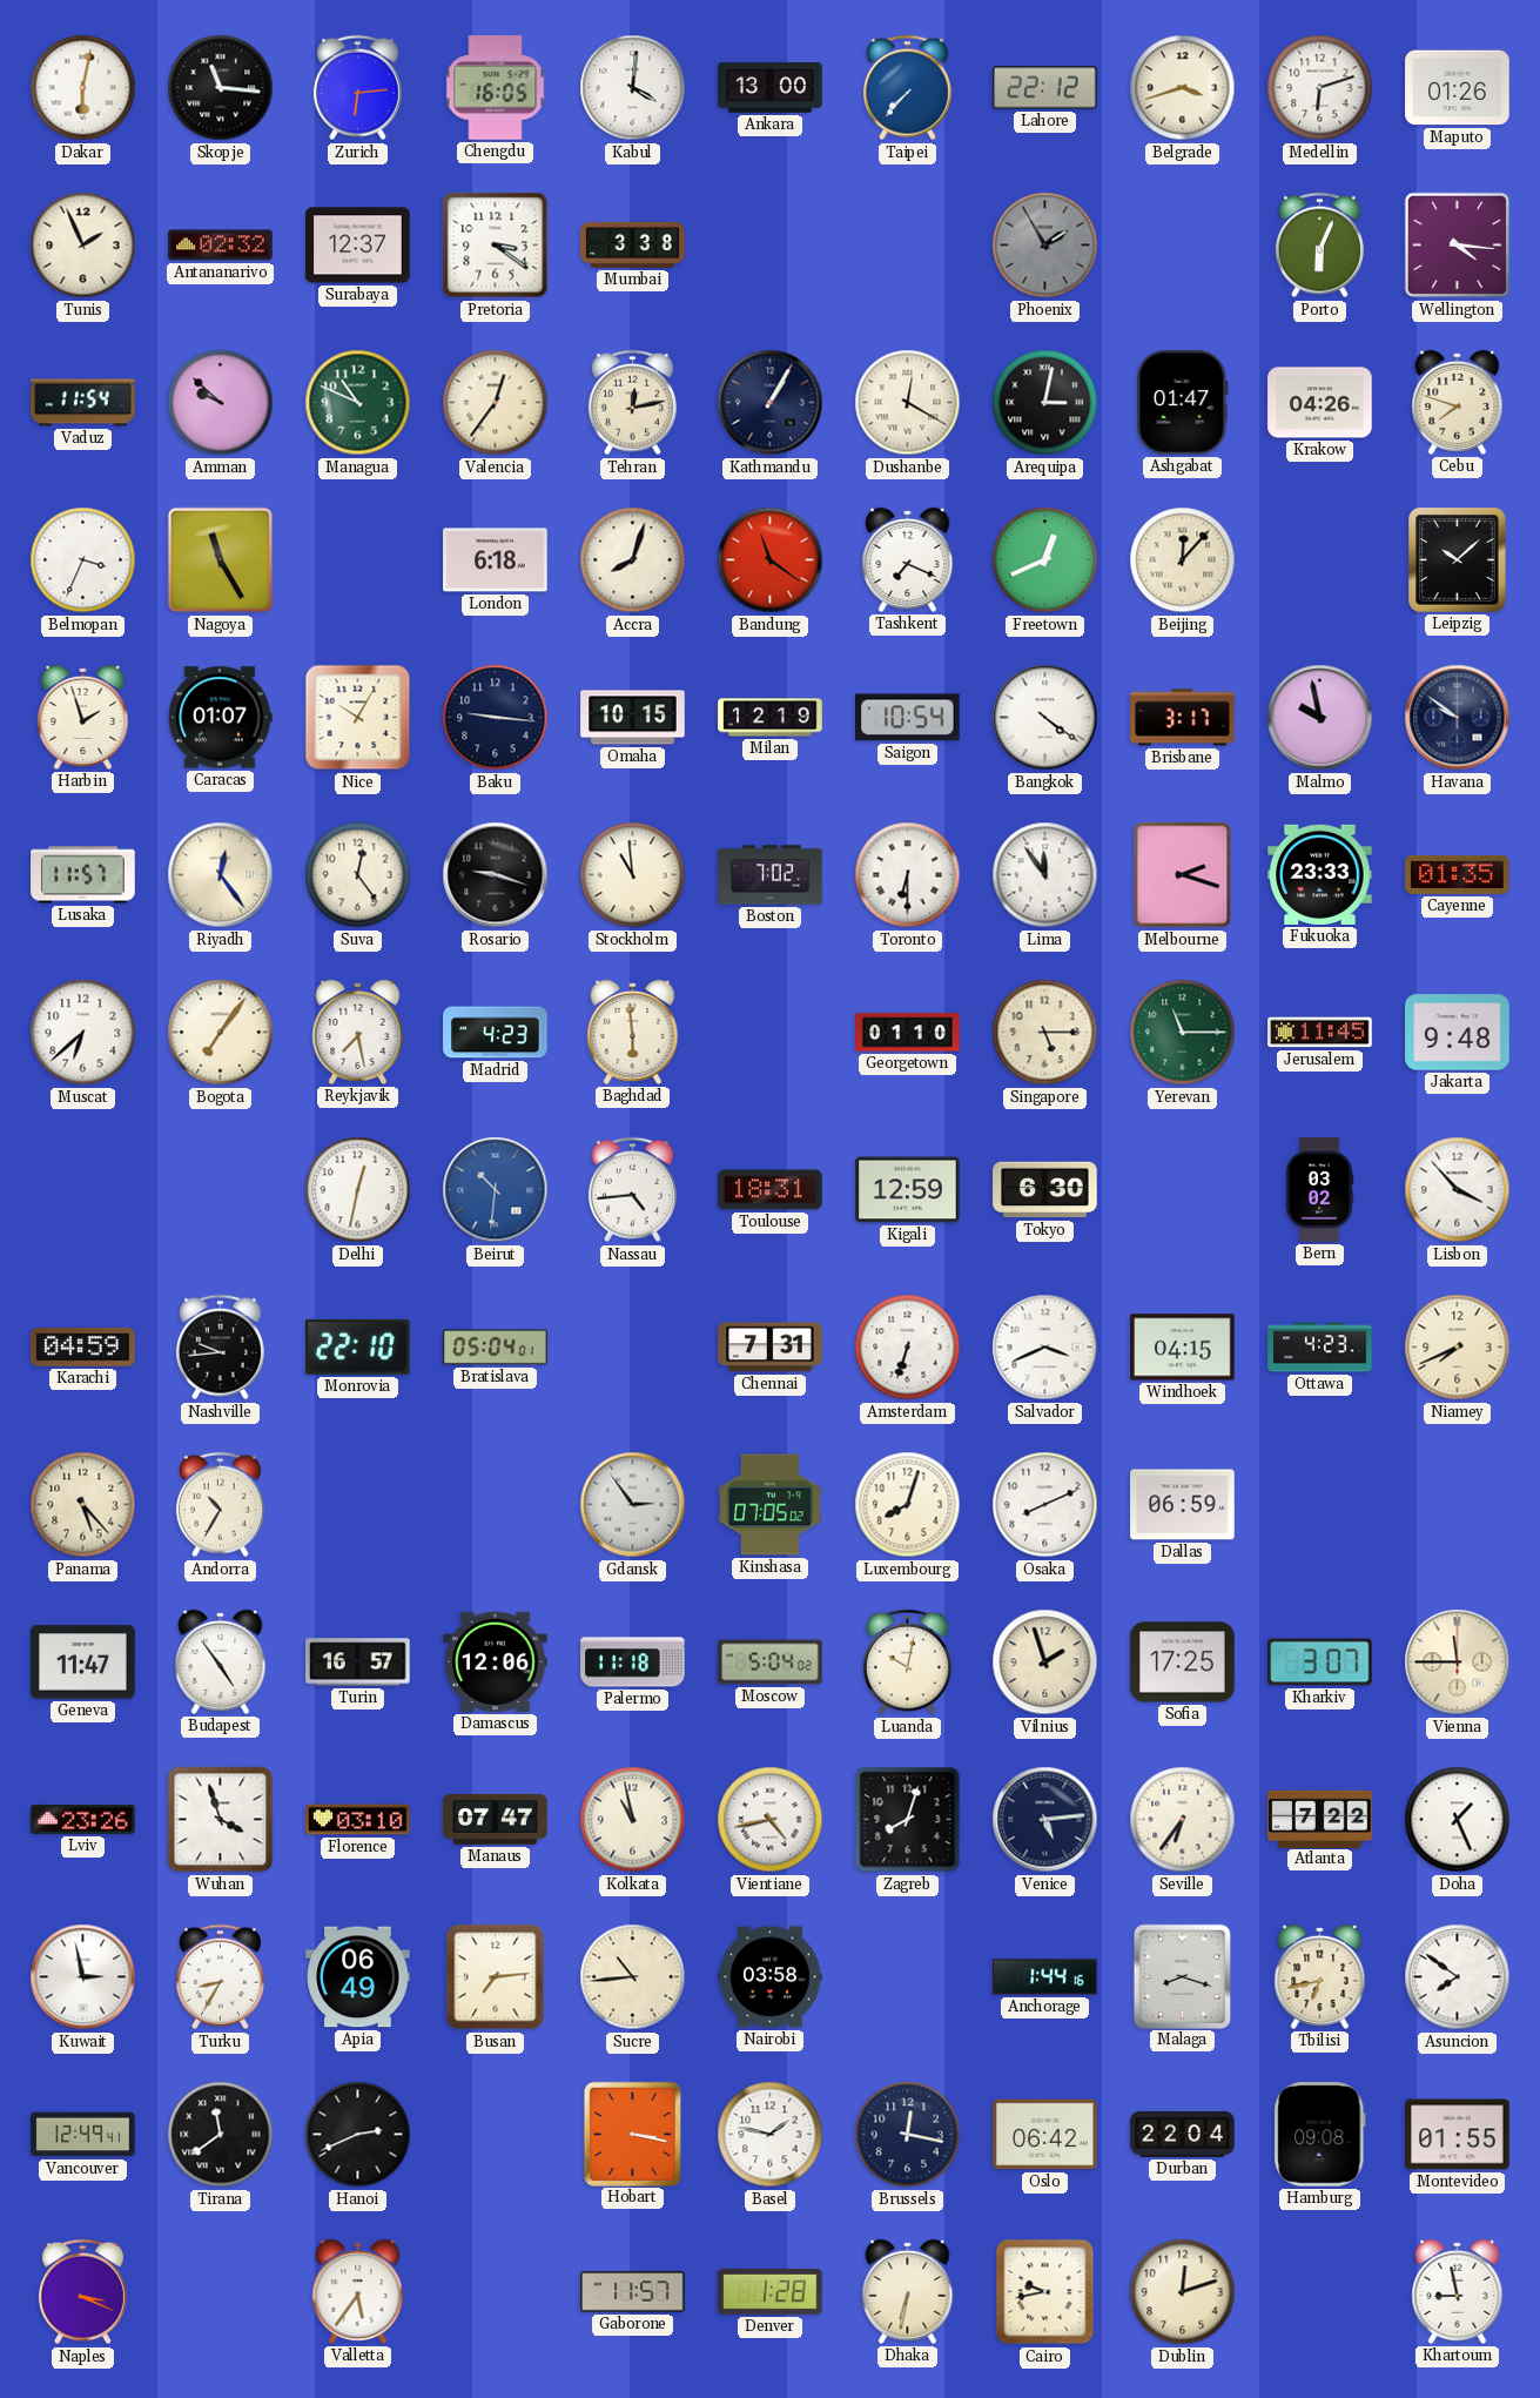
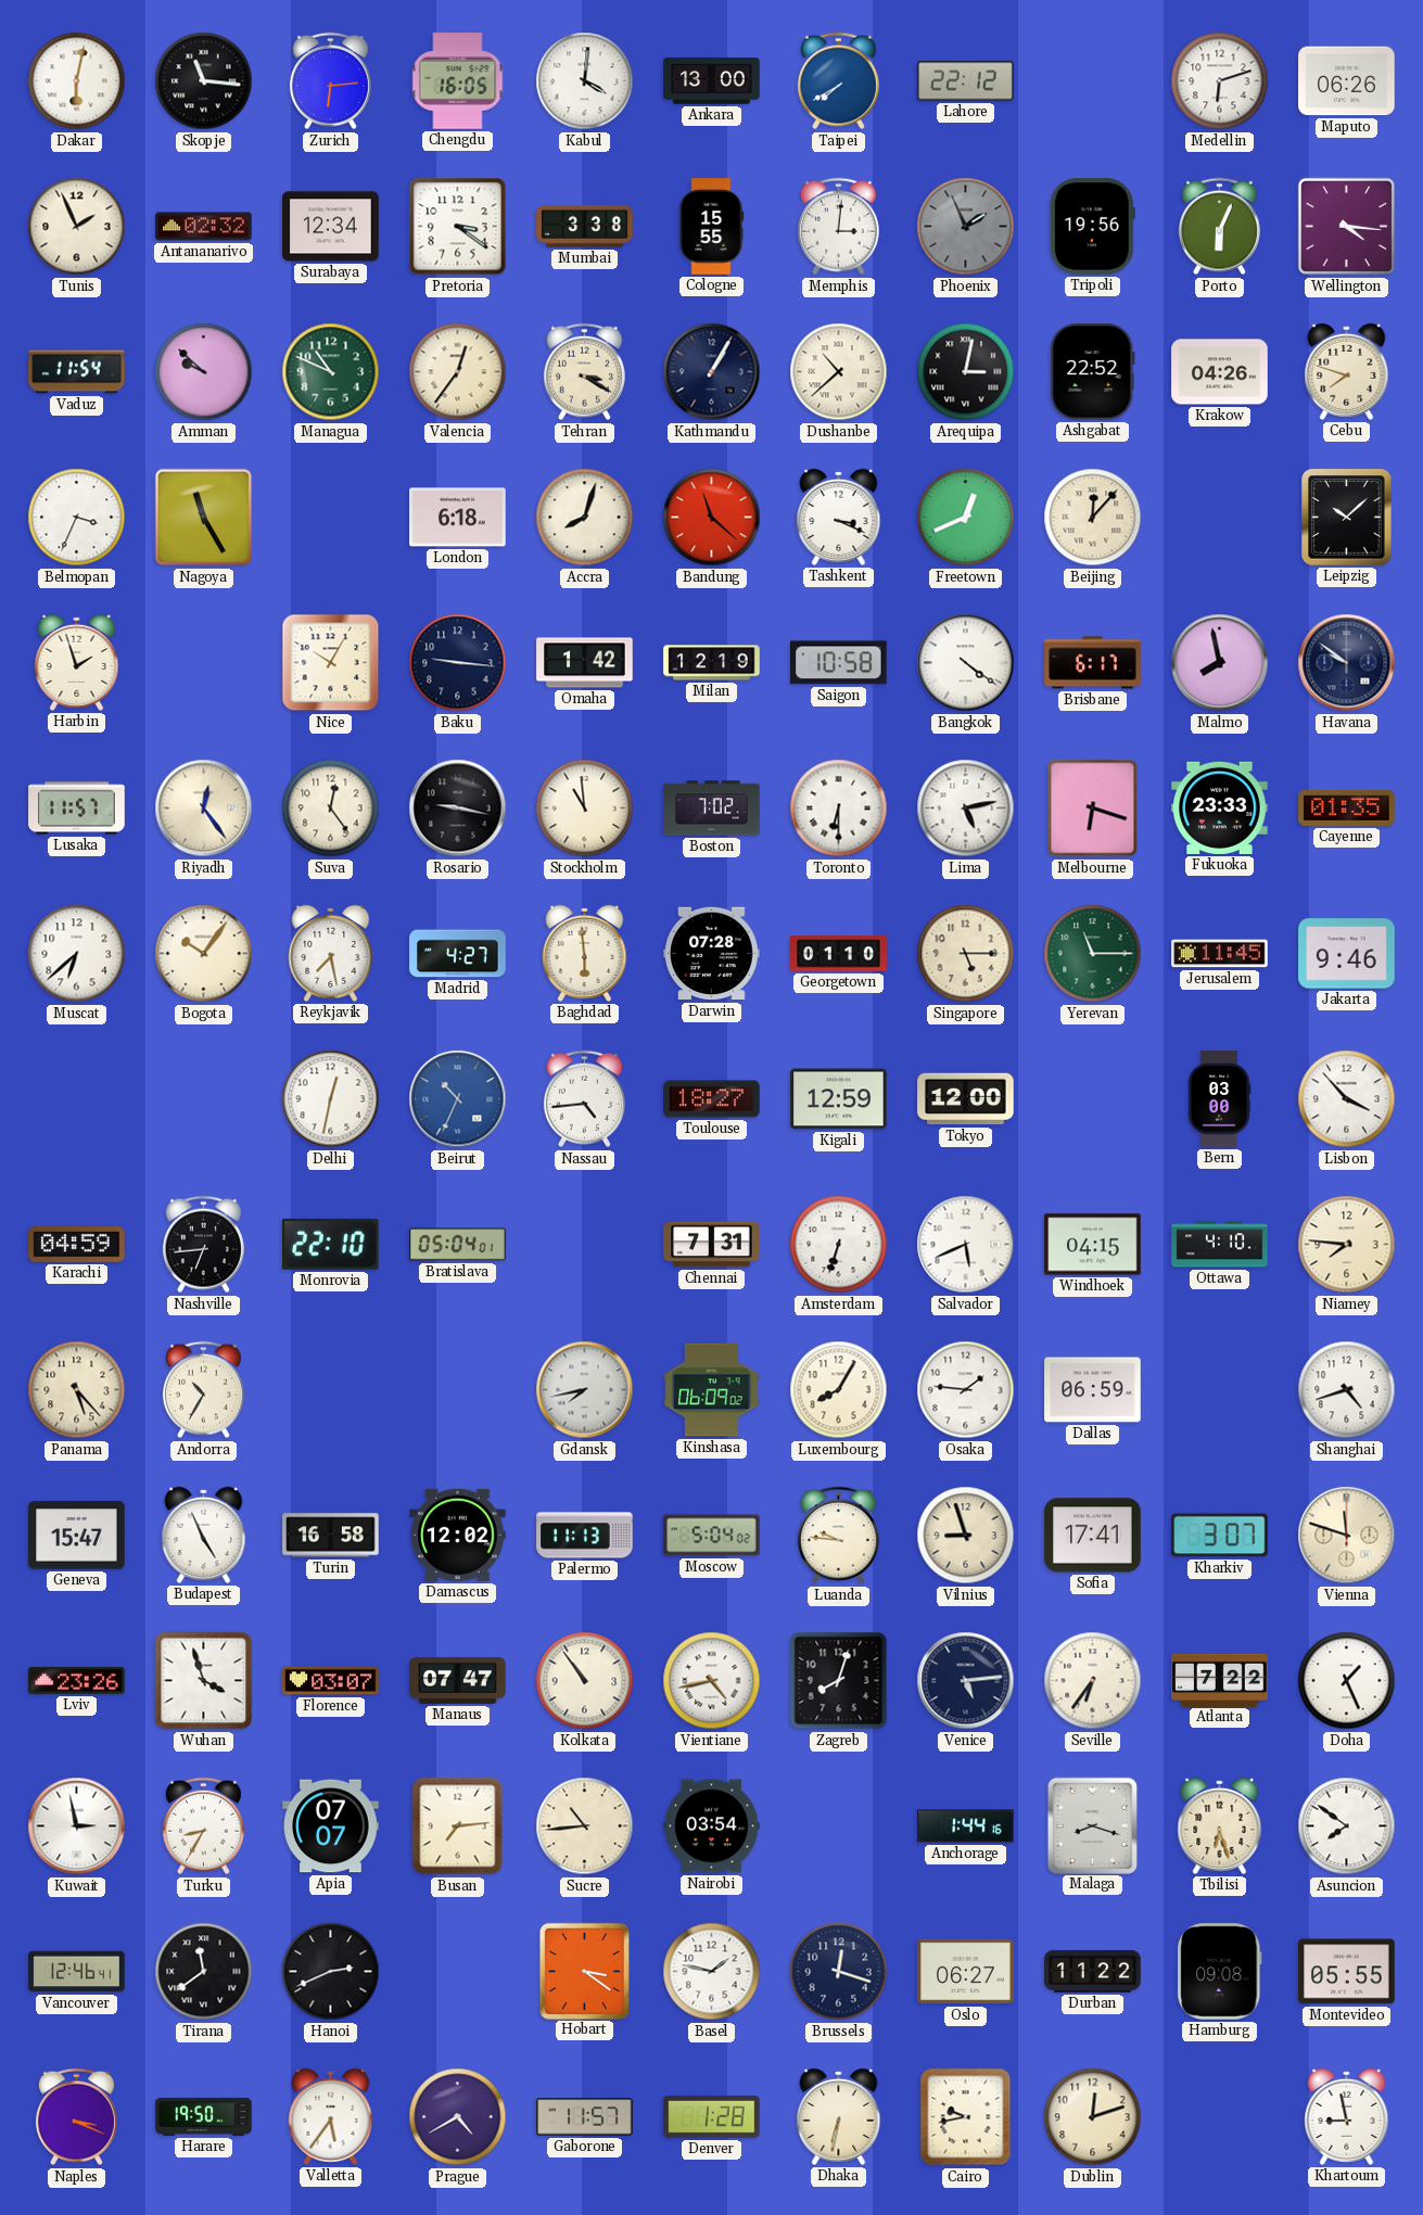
Taipei: 7:37 -> 7:40 (838, 81)
Belgrade: 3:42 -> none (1183, 88)
Maputo: 01:26 -> 06:26 (1347, 81)
Surabaya: 12:37 -> 12:34 (331, 227)
Cologne: none -> 15:55 (712, 227)
Memphis: none -> 3:01 (838, 227)
Phoenix: 1:55 -> 1:56 (966, 227)
Tripoli: none -> 19:56 (1092, 227)
Tehran: 12:13 -> 3:20 (584, 372)
Dushanbe: 12:20 -> 10:38 (839, 372)
Ashgabat: 01:47 -> 22:52 (1093, 372)
Bandung: 11:21 -> 11:22 (712, 518)
Tashkent: 7:19 -> 3:19 (839, 517)
Caracas: 01:07 -> none (221, 718)
Omaha: 10:15 -> 1:42 (585, 663)
Saigon: 10:54 -> 10:58 (839, 663)
Brisbane: 3:17 -> 6:17 (1093, 663)
Malmo: 9:58 -> 7:58 (1220, 663)
Rosario: 9:18 -> 9:17 (458, 809)
Lima: 11:54 -> 5:13 (966, 809)
Melbourne: 2:18 -> 6:18 (1093, 809)
Bogota: 7:06 -> 10:06 (204, 954)
Madrid: 4:23 -> 4:27 (458, 954)
Darwin: none -> 07:28 (712, 954)
Jakarta: 9:48 -> 9:46 (1347, 954)
Beirut: 10:31 -> 10:34 (458, 1099)
Toulouse: 18:31 -> 18:27 (712, 1099)
Tokyo: 6:30 -> 12:00 (966, 1099)
Bern: 03:02 -> 03:00 (1219, 1099)
Nashville: 9:44 -> 6:44 (203, 1245)
Salvador: 3:41 -> 5:41 (966, 1245)
Ottawa: 4:23 -> 4:10 (1220, 1245)
Niamey: 7:41 -> 7:46 (1347, 1245)
Gdansk: 2:54 -> 7:43 (585, 1390)
Kinshasa: 07:05 -> 06:09 (712, 1390)
Luxembourg: 8:03 -> 8:05 (839, 1390)
Osaka: 8:11 -> 1:46 (966, 1390)
Shanghai: none -> 4:42 (1347, 1390)
Geneva: 11:47 -> 15:47 (77, 1536)
Budapest: 4:54 -> 4:56 (204, 1535)
Turin: 16:57 -> 16:58 (331, 1536)
Damascus: 12:06 -> 12:02 (458, 1535)
Palermo: 11:18 -> 11:13 (585, 1536)
Luanda: 10:02 -> 9:46 (838, 1536)
Vilnius: 1:57 -> 8:57 (966, 1536)
Sofia: 17:25 -> 17:41 (1093, 1536)
Vienna: 11:45 -> 11:48 (1347, 1536)
Florence: 03:10 -> 03:07 (331, 1681)
Kolkata: 10:58 -> 10:54 (585, 1681)
Apia: 06:49 -> 07:07 (331, 1826)
Nairobi: 03:58 -> 03:54 (712, 1826)
Tbilisi: 6:43 -> 6:27 (1220, 1825)
Vancouver: 12:49 -> 12:46 (77, 1972)
Hobart: 3:17 -> 3:21 (584, 1971)
Brussels: 12:17 -> 12:18 (839, 1972)
Oslo: 06:42 -> 06:27 (966, 1972)
Durban: 22:04 -> 11:22 (1093, 1971)
Montevideo: 01:55 -> 05:55 (1347, 1972)
Harare: none -> 19:50 (204, 2116)
Prague: none -> 4:40 (458, 2117)
